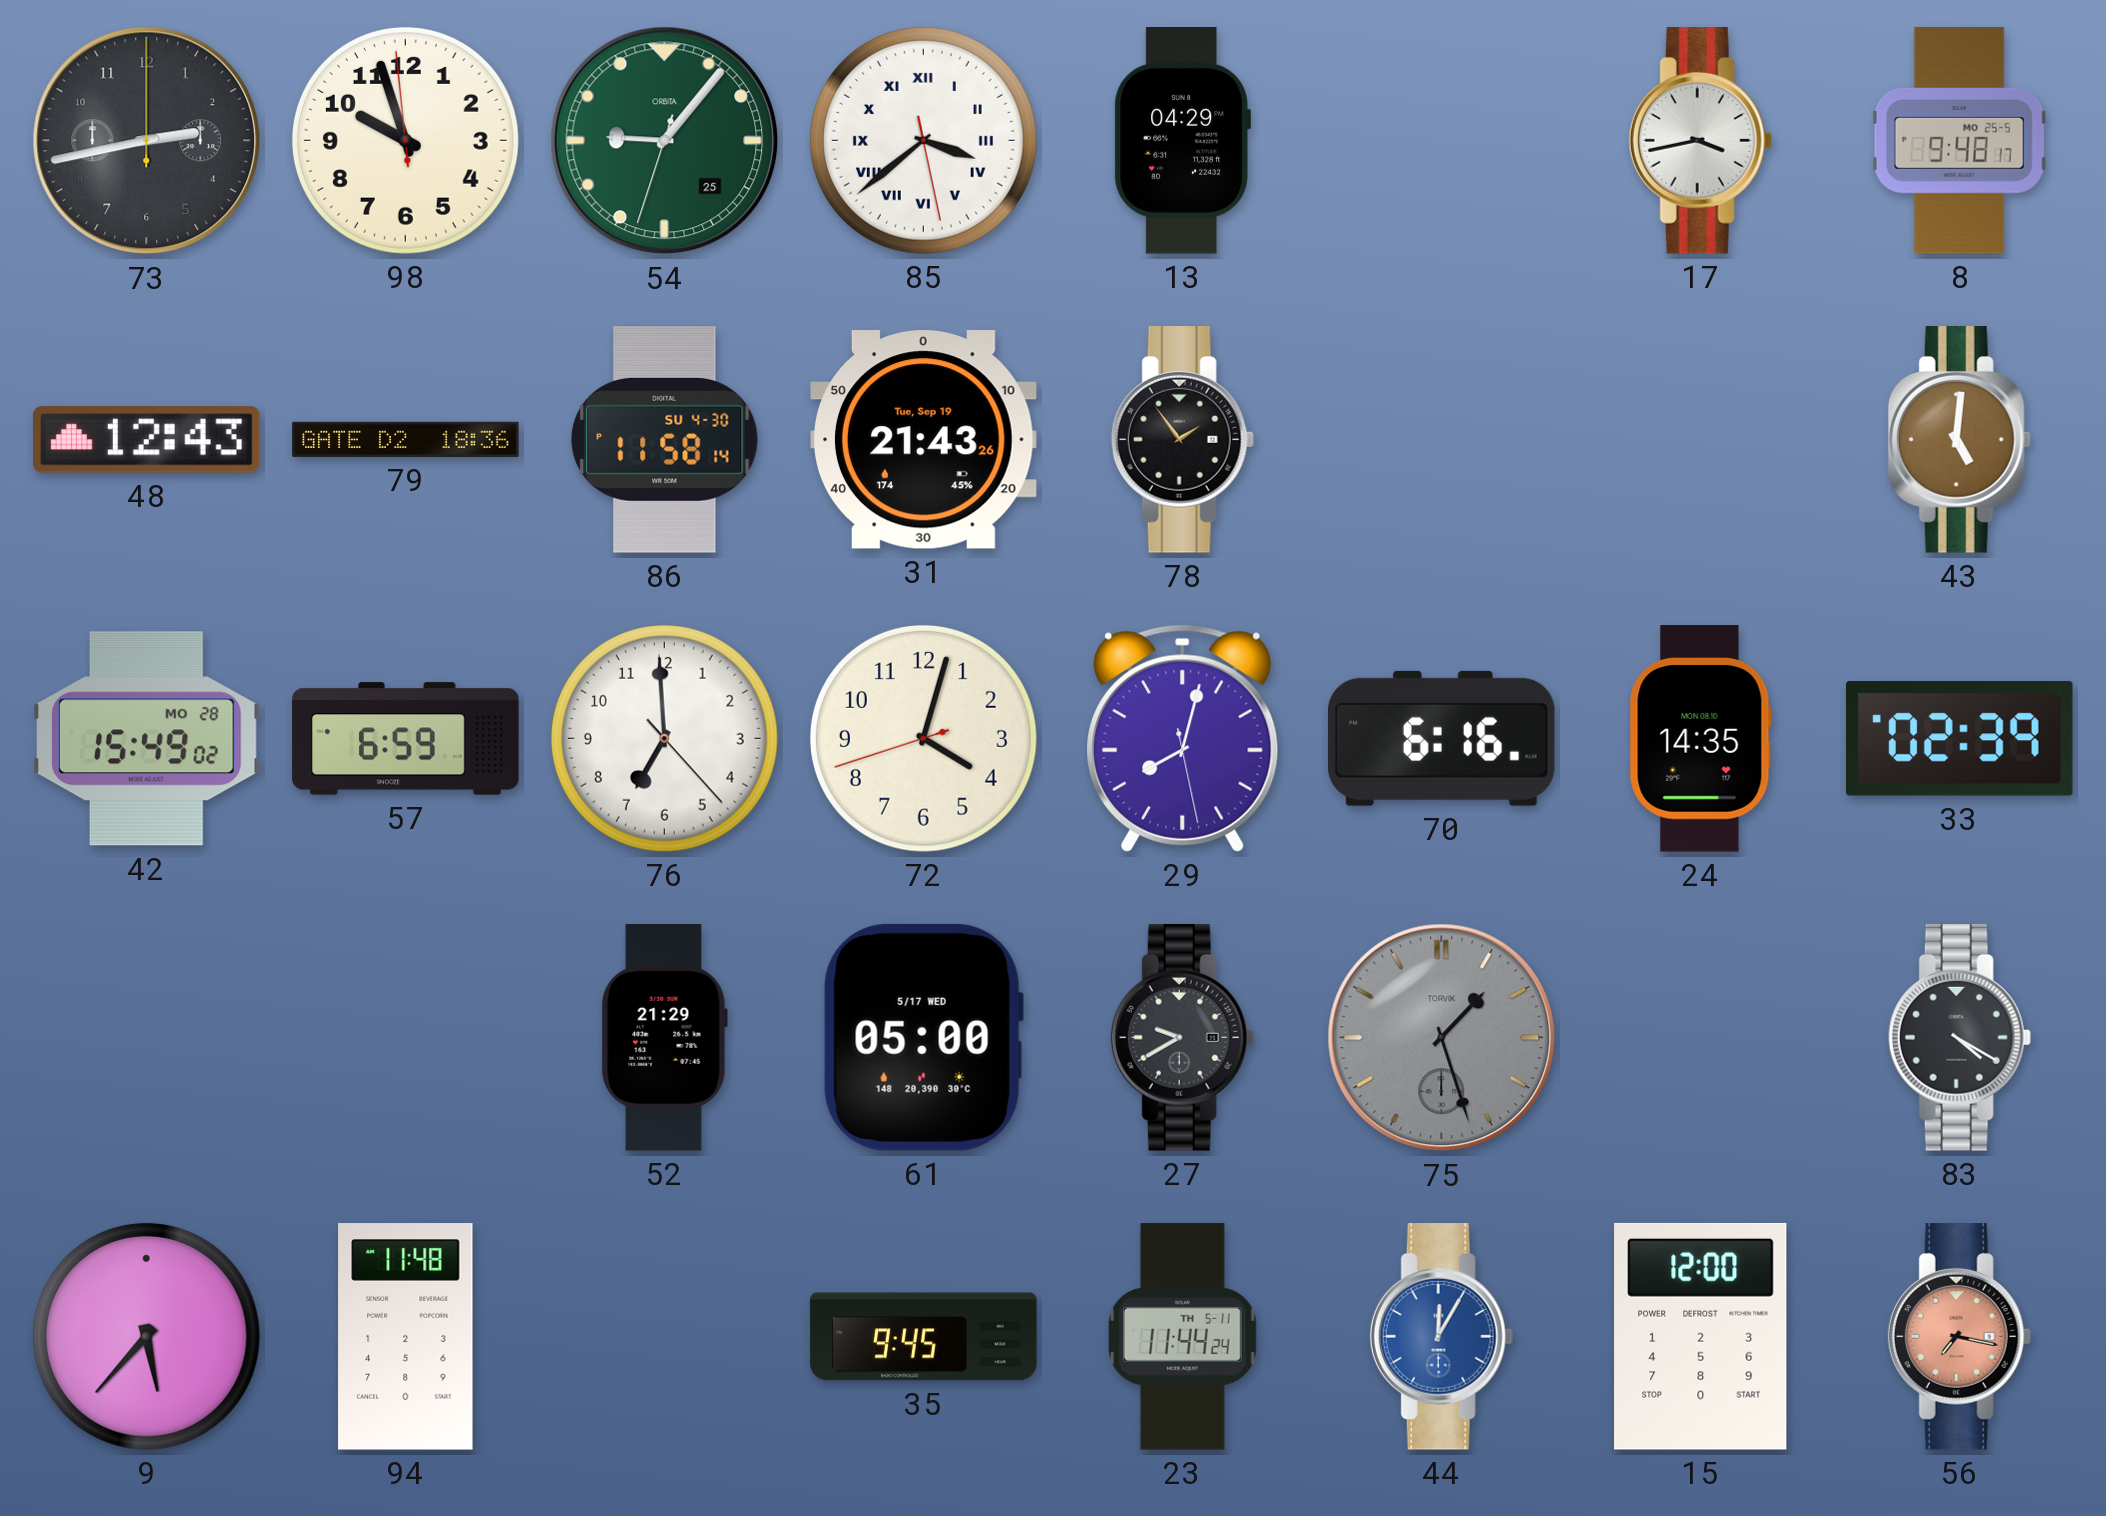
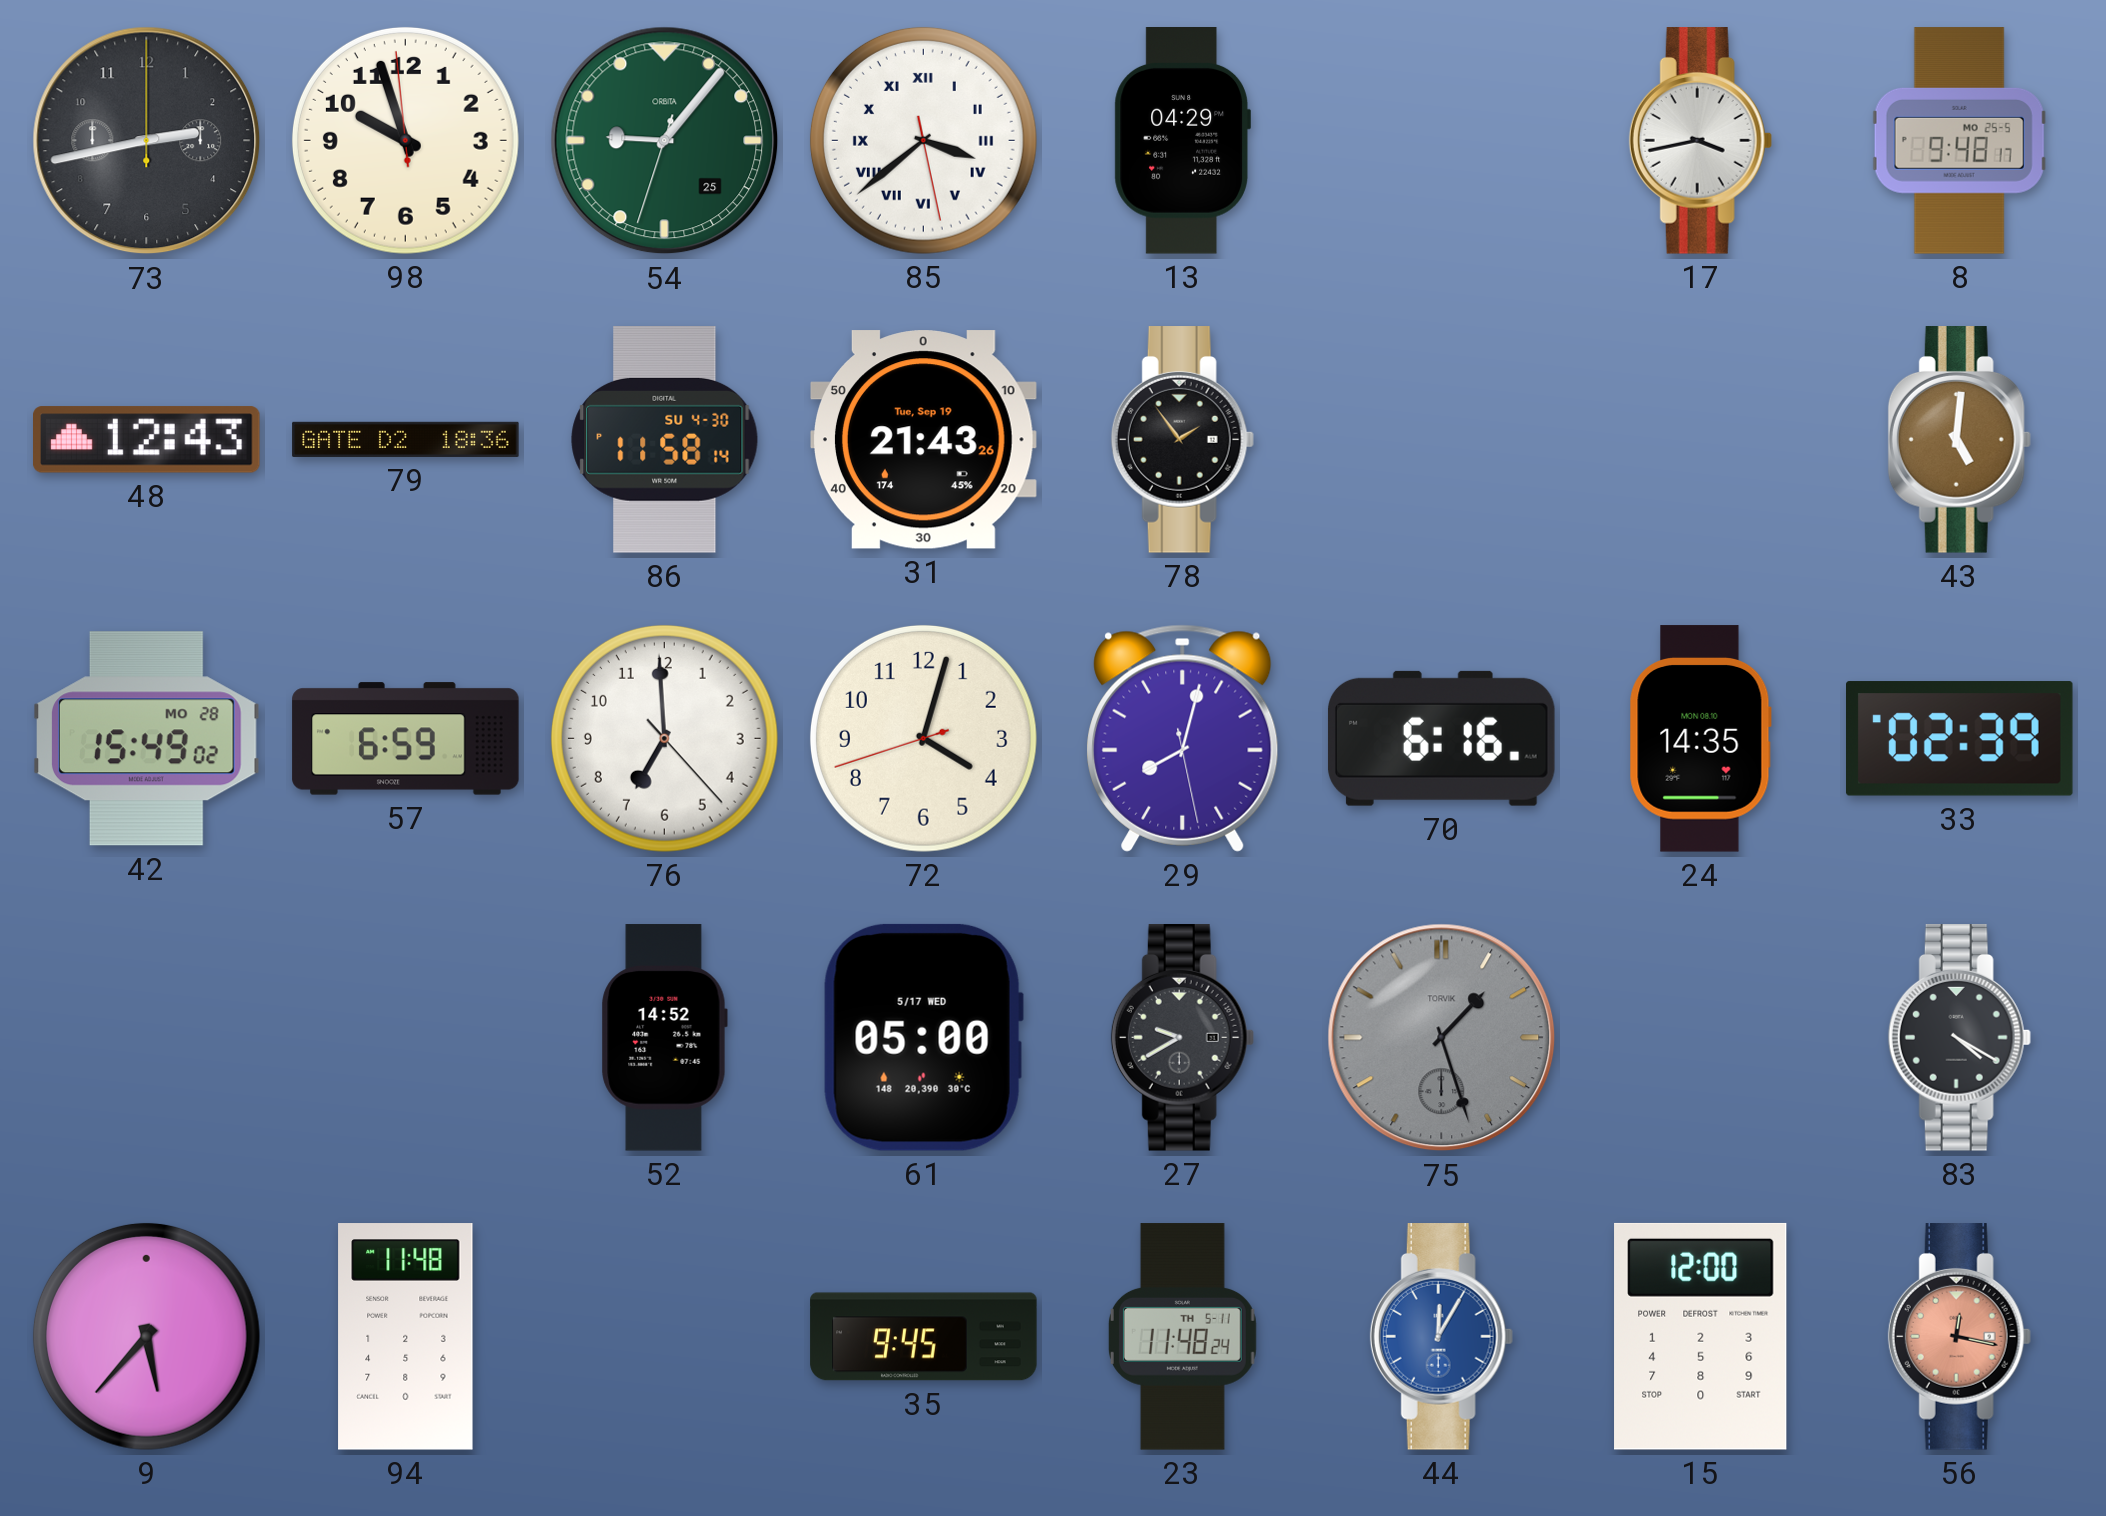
52: 21:29 -> 14:52 (664, 1038)
23: 11:44 -> 11:48 (1182, 1337)
56: 7:17 -> 12:17 (1959, 1337)
